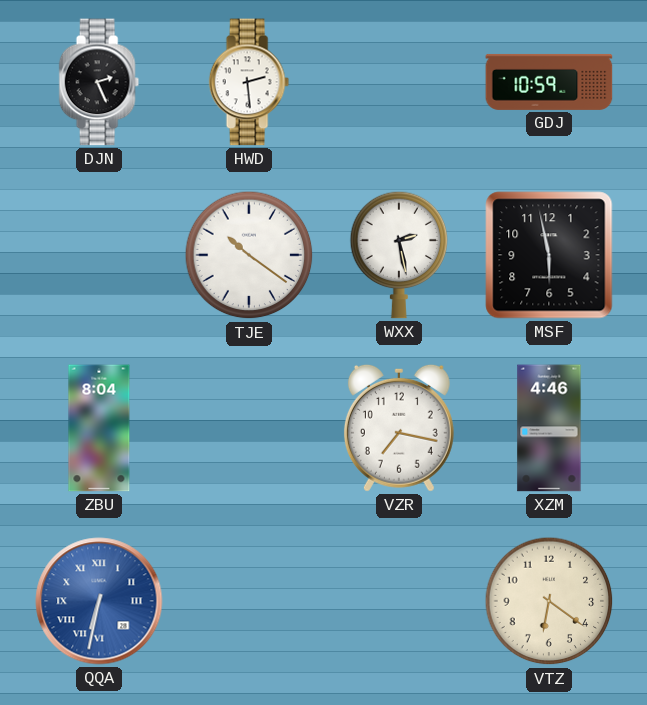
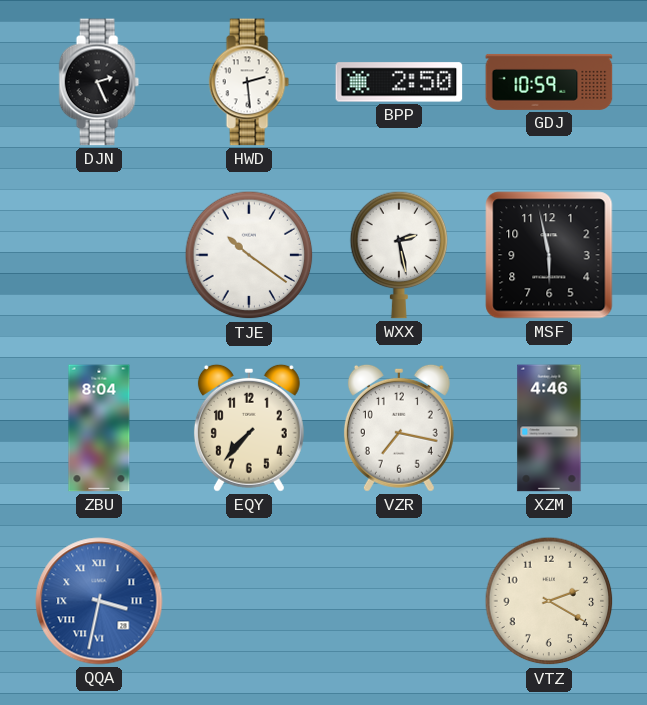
BPP: none -> 2:50 (399, 82)
EQY: none -> 7:37 (249, 428)
QQA: 6:32 -> 3:32 (99, 601)
VTZ: 6:21 -> 2:20 (549, 601)
